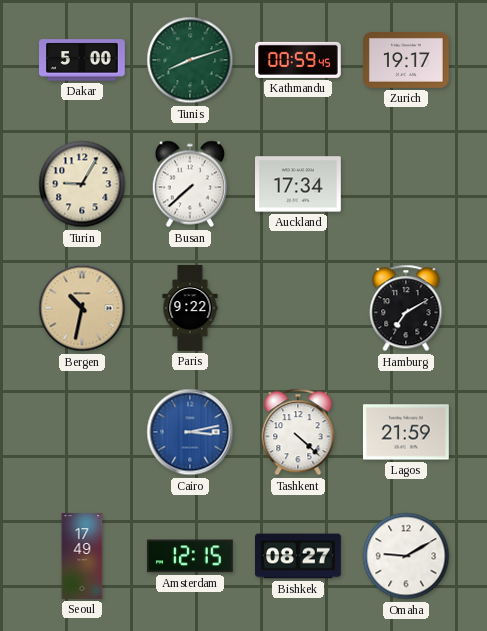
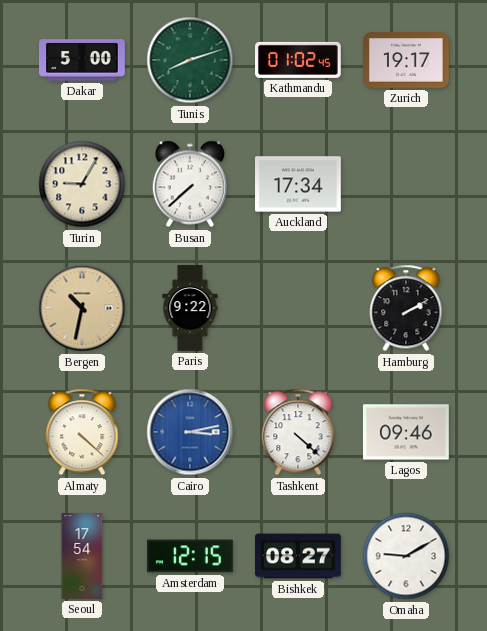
Kathmandu: 00:59 -> 01:02 (299, 60)
Hamburg: 7:10 -> 2:10 (406, 308)
Almaty: none -> 4:22 (82, 432)
Lagos: 21:59 -> 09:46 (406, 432)
Seoul: 17:49 -> 17:54 (82, 556)
